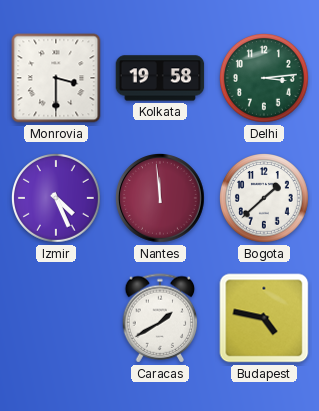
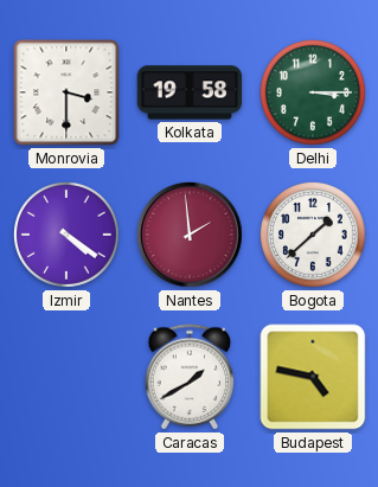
Delhi: 3:14 -> 3:15 (314, 94)
Izmir: 4:26 -> 4:21 (68, 236)
Nantes: 11:59 -> 1:59 (191, 236)
